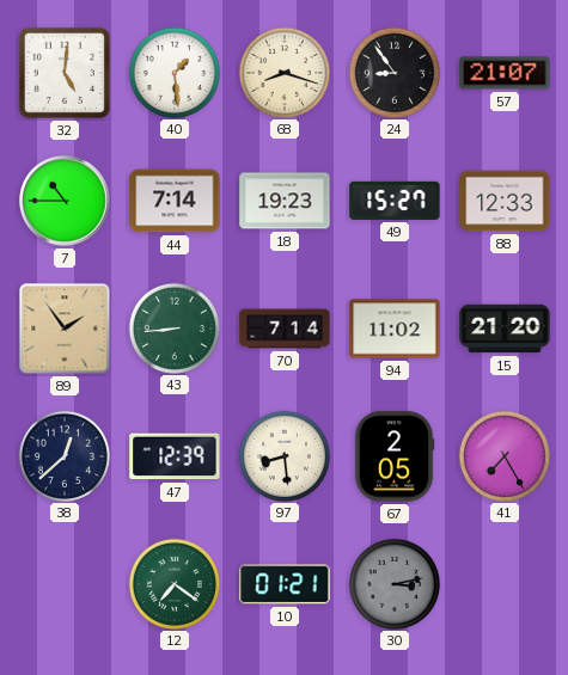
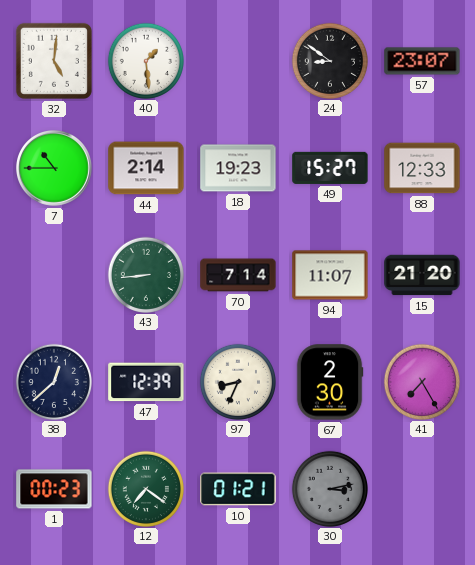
68: 8:18 -> none (283, 72)
24: 8:54 -> 8:51 (329, 60)
57: 21:07 -> 23:07 (422, 61)
44: 7:14 -> 2:14 (146, 168)
89: 1:54 -> none (65, 329)
94: 11:02 -> 11:07 (330, 275)
97: 8:29 -> 8:34 (237, 381)
67: 2:05 -> 2:30 (330, 382)
1: none -> 00:23 (54, 489)
